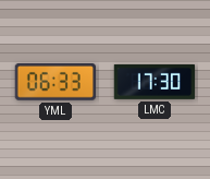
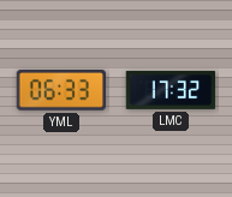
LMC: 17:30 -> 17:32 (171, 90)
